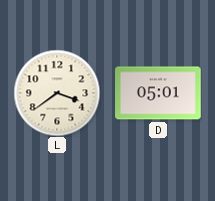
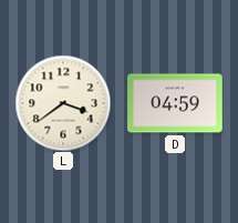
D: 05:01 -> 04:59 (175, 103)
